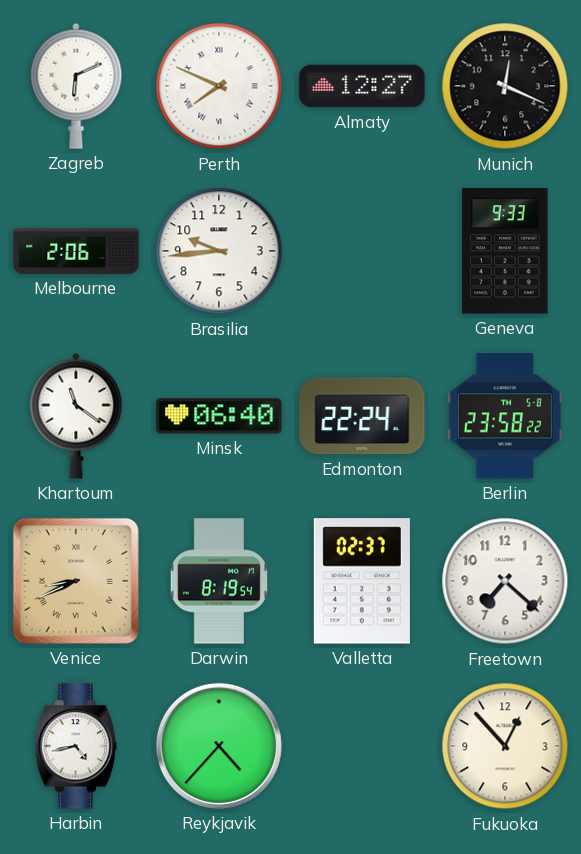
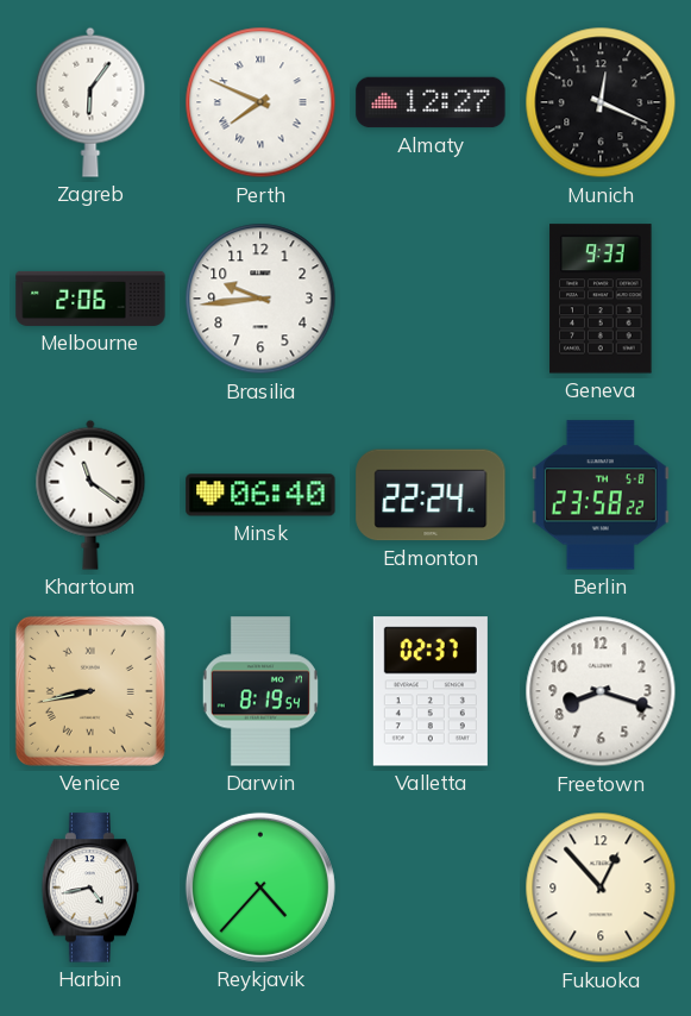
Zagreb: 6:11 -> 6:06 (90, 102)
Venice: 8:41 -> 8:43 (90, 691)
Freetown: 7:22 -> 8:18 (601, 691)
